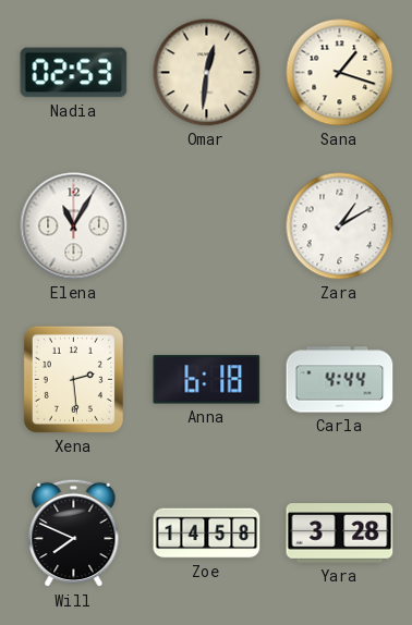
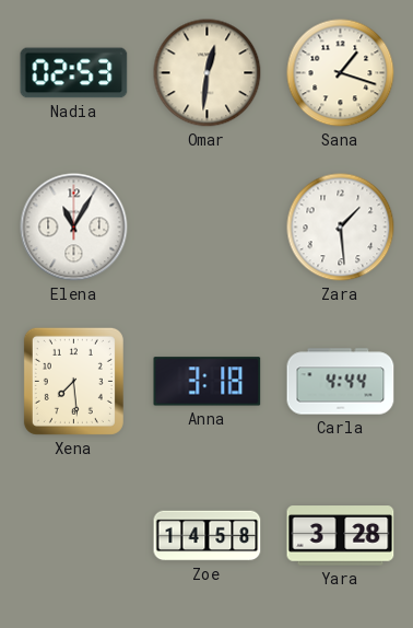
Zara: 1:10 -> 1:29 (341, 228)
Xena: 2:29 -> 7:29 (73, 381)
Anna: 6:18 -> 3:18 (208, 382)
Will: 7:49 -> none (74, 534)
